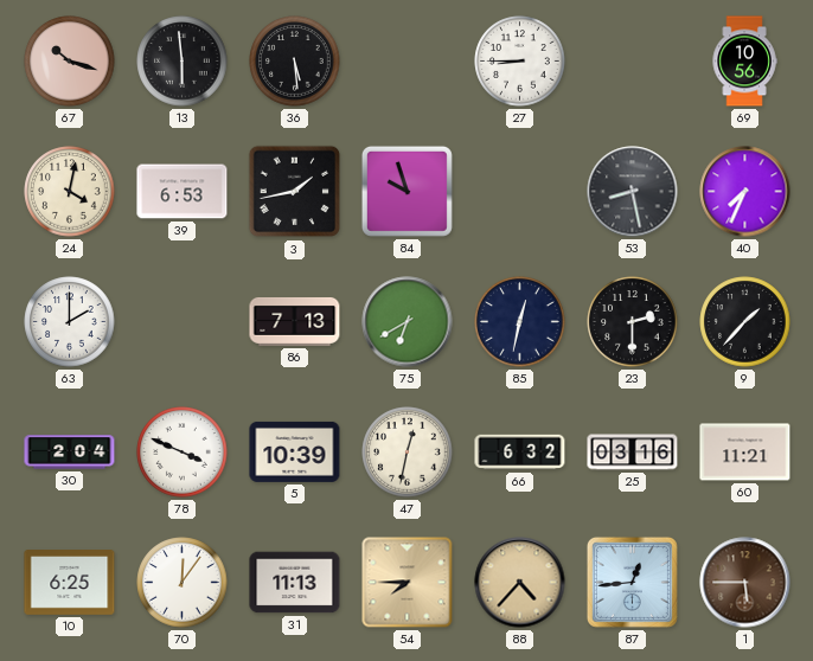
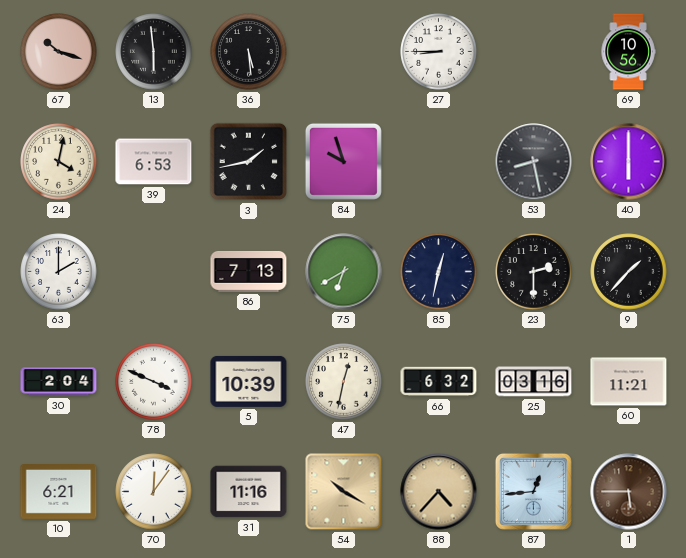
40: 7:34 -> 6:00 (629, 162)
10: 6:25 -> 6:21 (59, 492)
31: 11:13 -> 11:16 (249, 492)
54: 7:45 -> 10:20 (344, 492)
